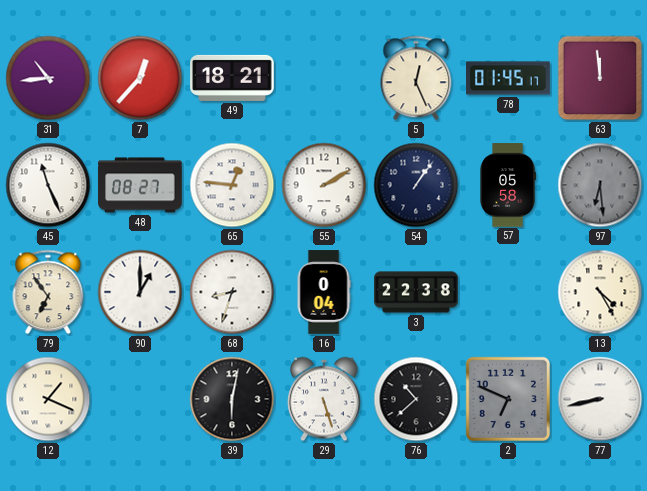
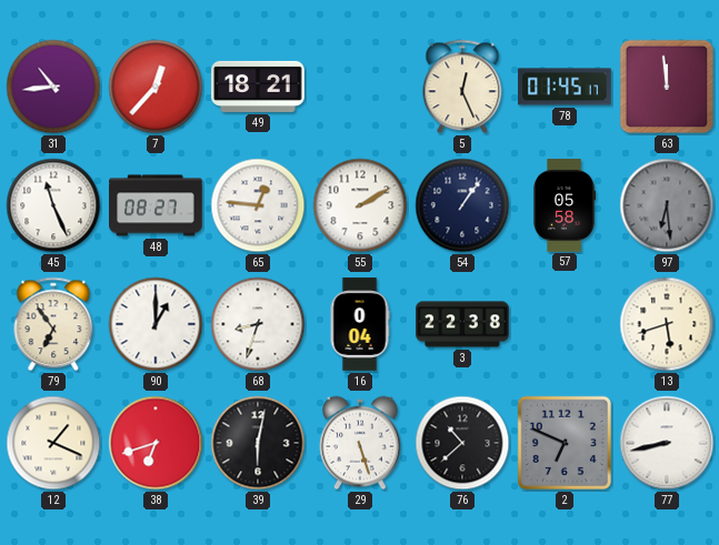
13: 4:25 -> 5:42 (667, 324)
38: none -> 6:42 (156, 443)
